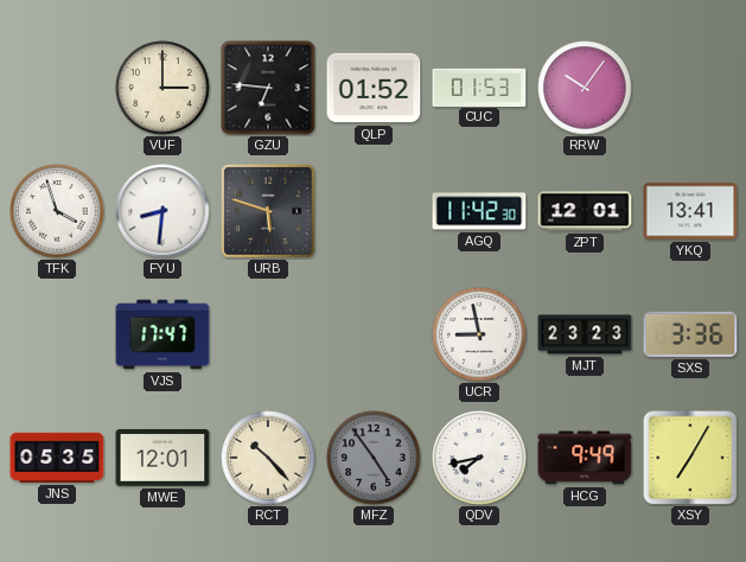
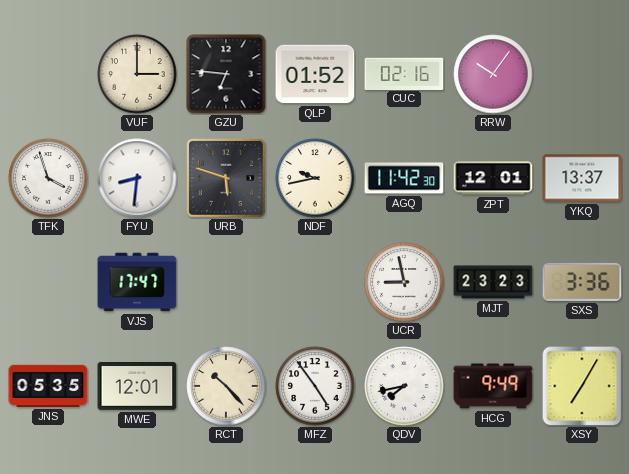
CUC: 01:53 -> 02:16 (404, 73)
NDF: none -> 9:43 (315, 178)
YKQ: 13:41 -> 13:37 (582, 178)
MFZ dial: grey -> white (315, 386)
